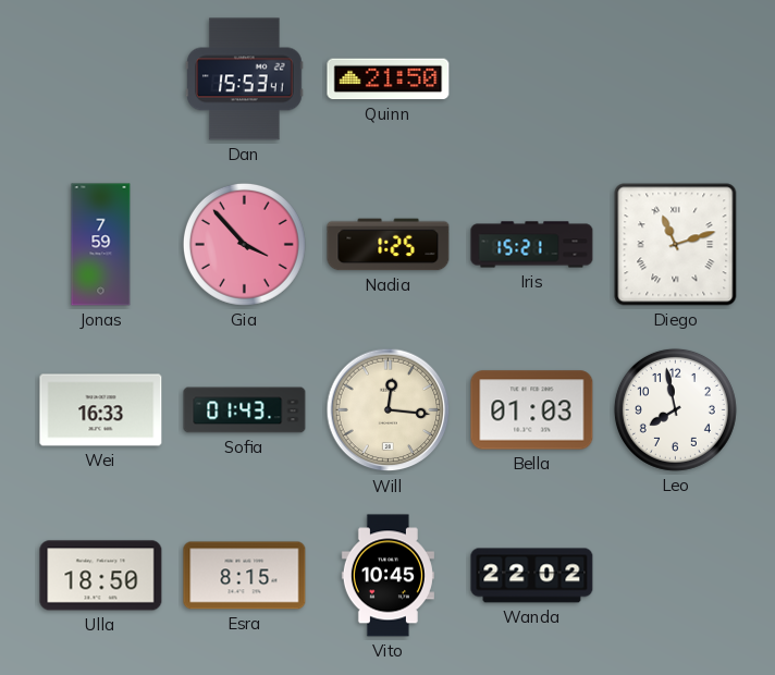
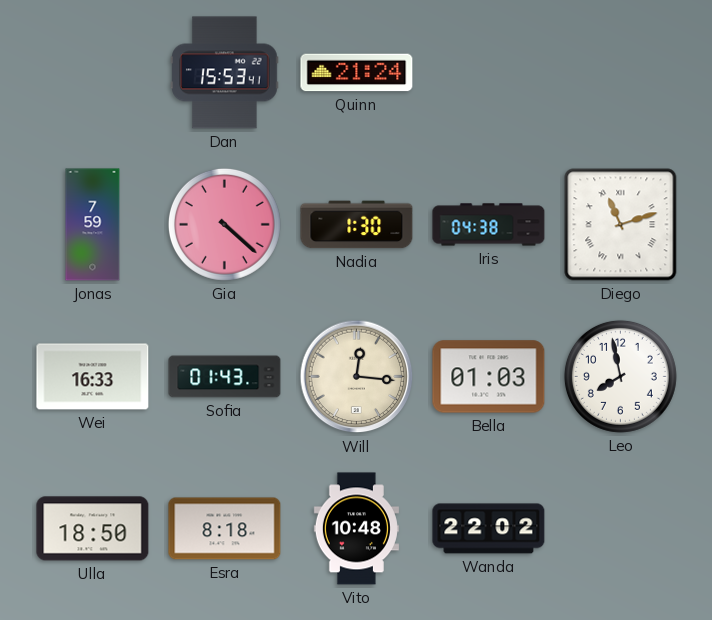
Quinn: 21:50 -> 21:24 (357, 73)
Gia: 3:53 -> 4:22 (224, 224)
Nadia: 1:25 -> 1:30 (357, 225)
Iris: 15:21 -> 04:38 (489, 225)
Esra: 8:15 -> 8:18 (225, 529)
Vito: 10:45 -> 10:48 (356, 529)
